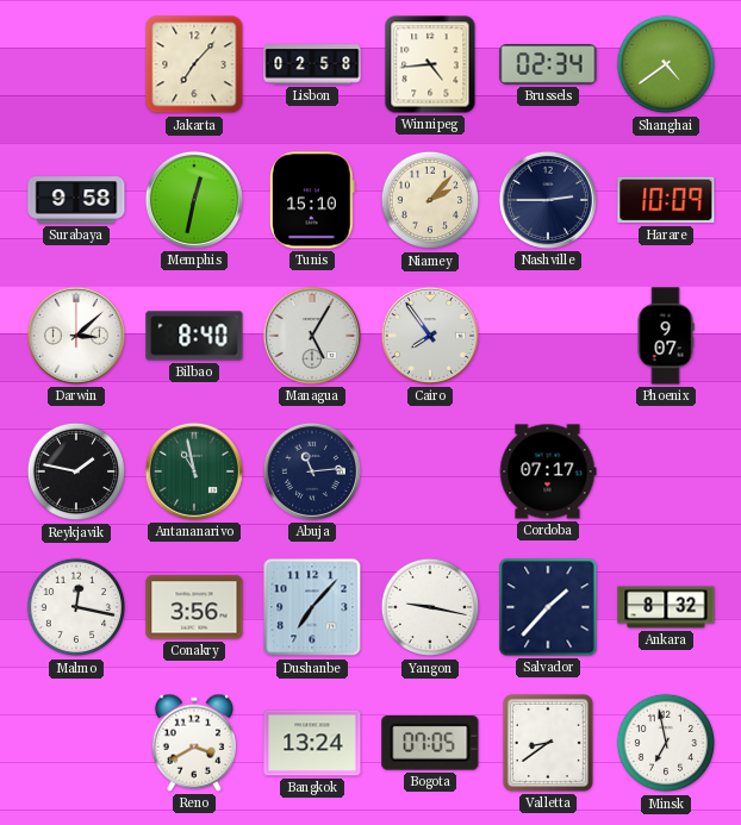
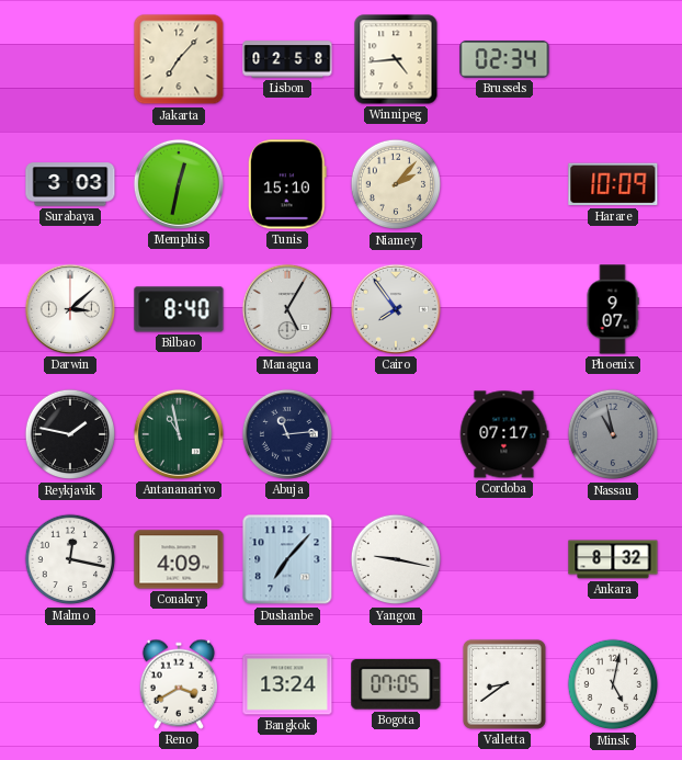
Shanghai: 4:39 -> none (666, 64)
Surabaya: 9:58 -> 3:03 (70, 184)
Nashville: 2:45 -> none (548, 200)
Nassau: none -> 10:58 (613, 434)
Conakry: 3:56 -> 4:09 (179, 559)
Salvador: 1:37 -> none (548, 607)
Minsk: 6:58 -> 5:02 (613, 684)
